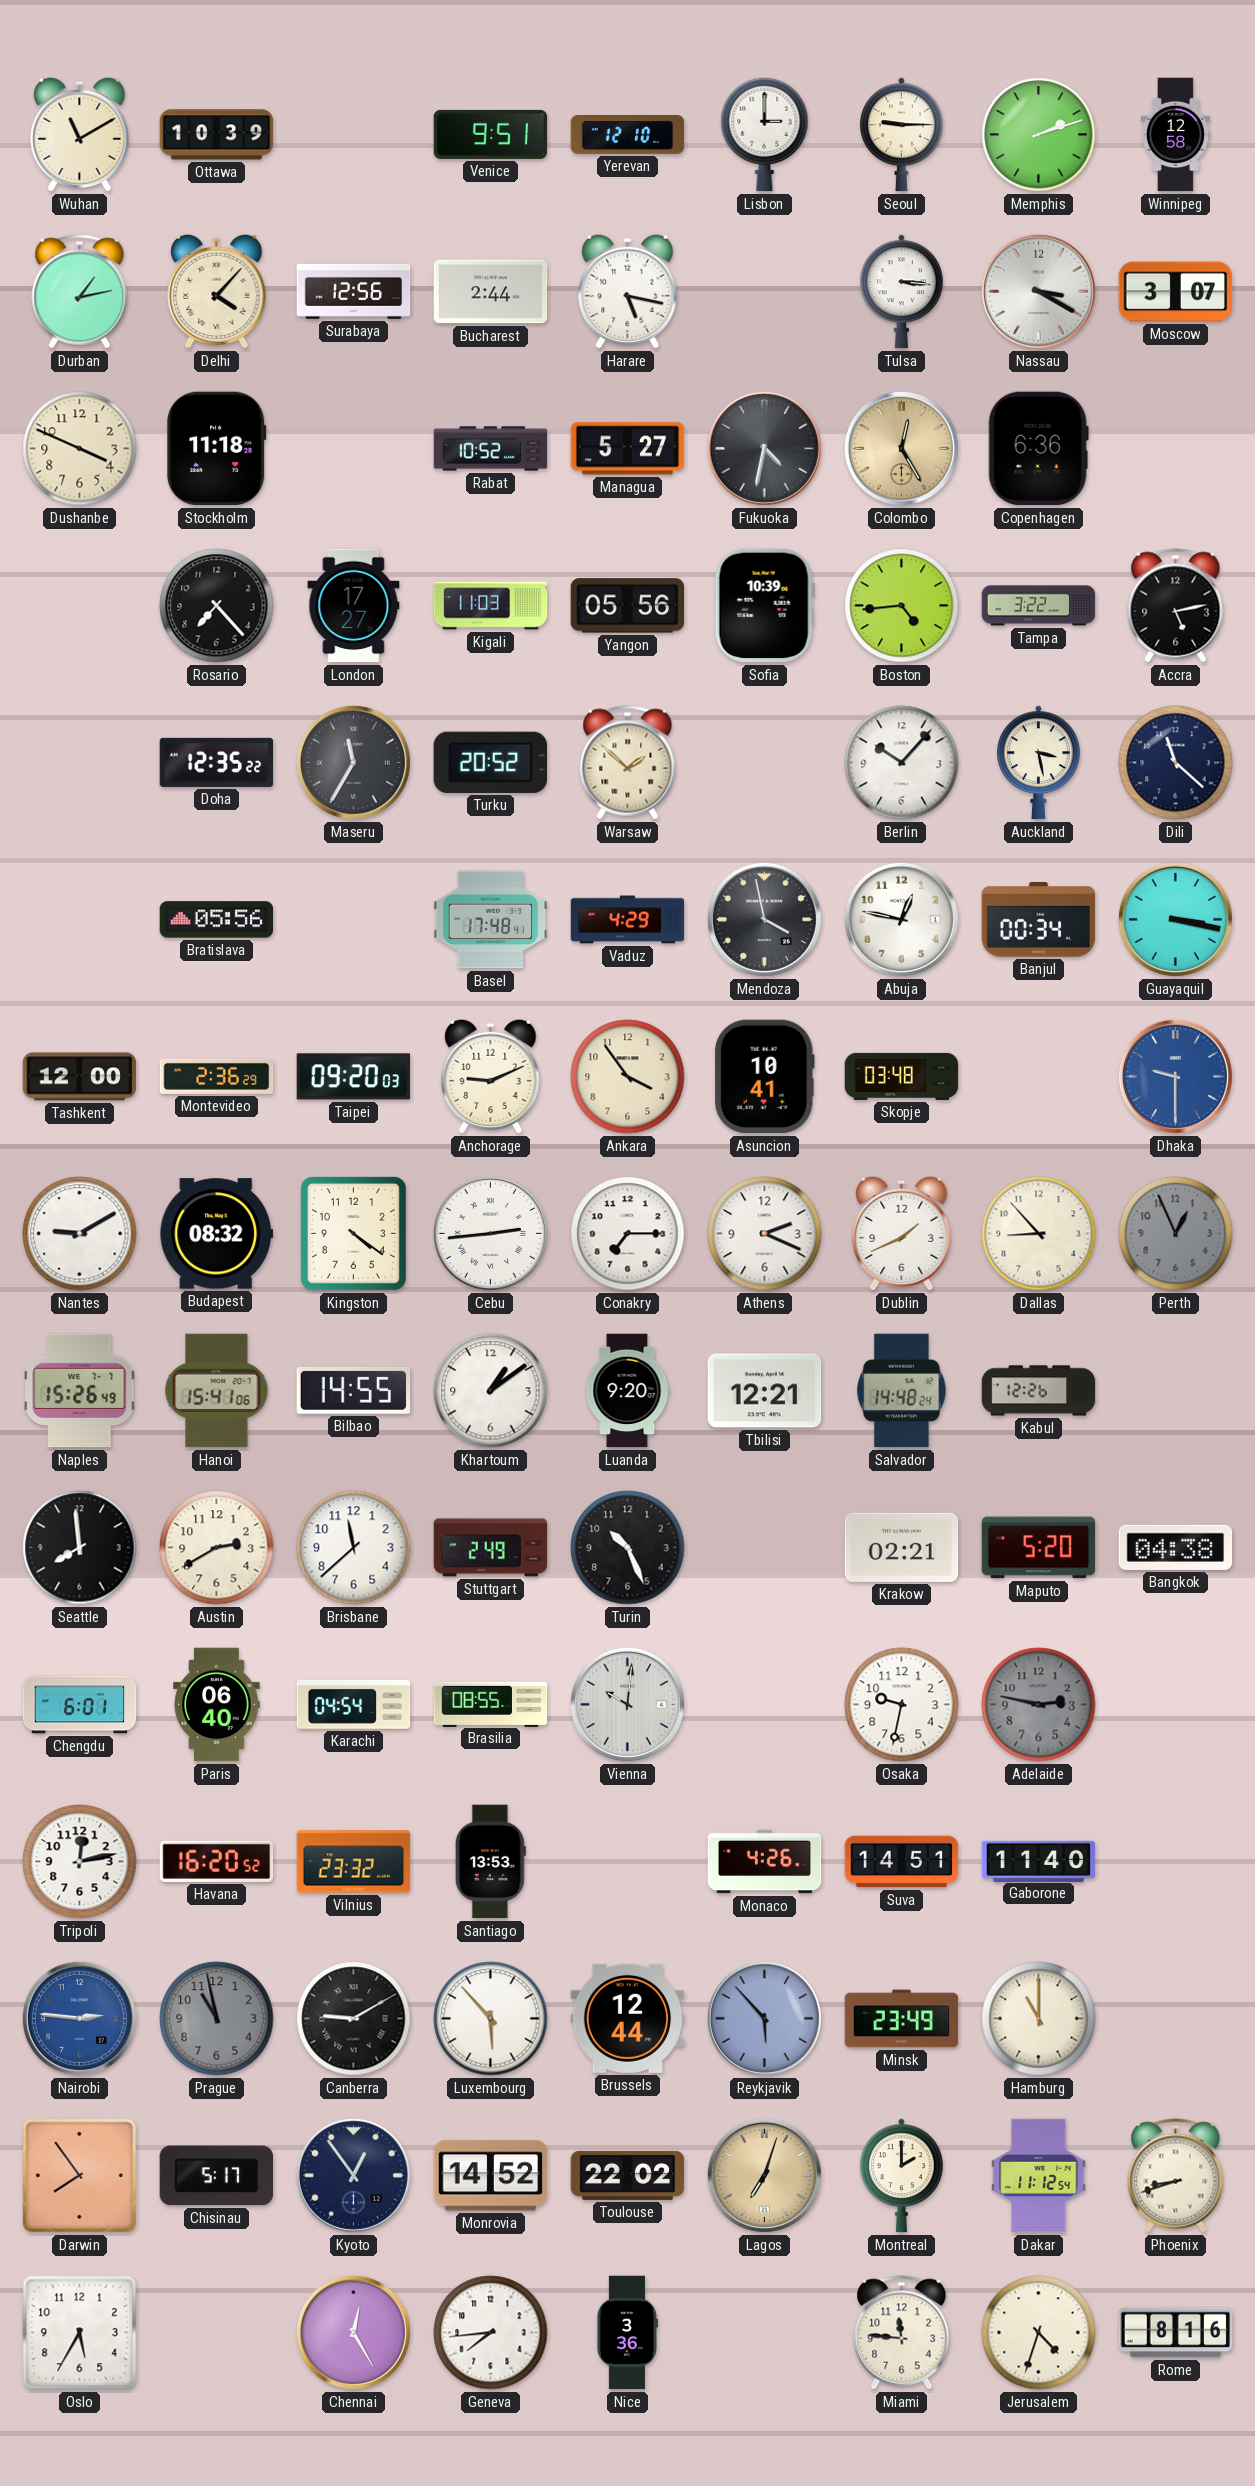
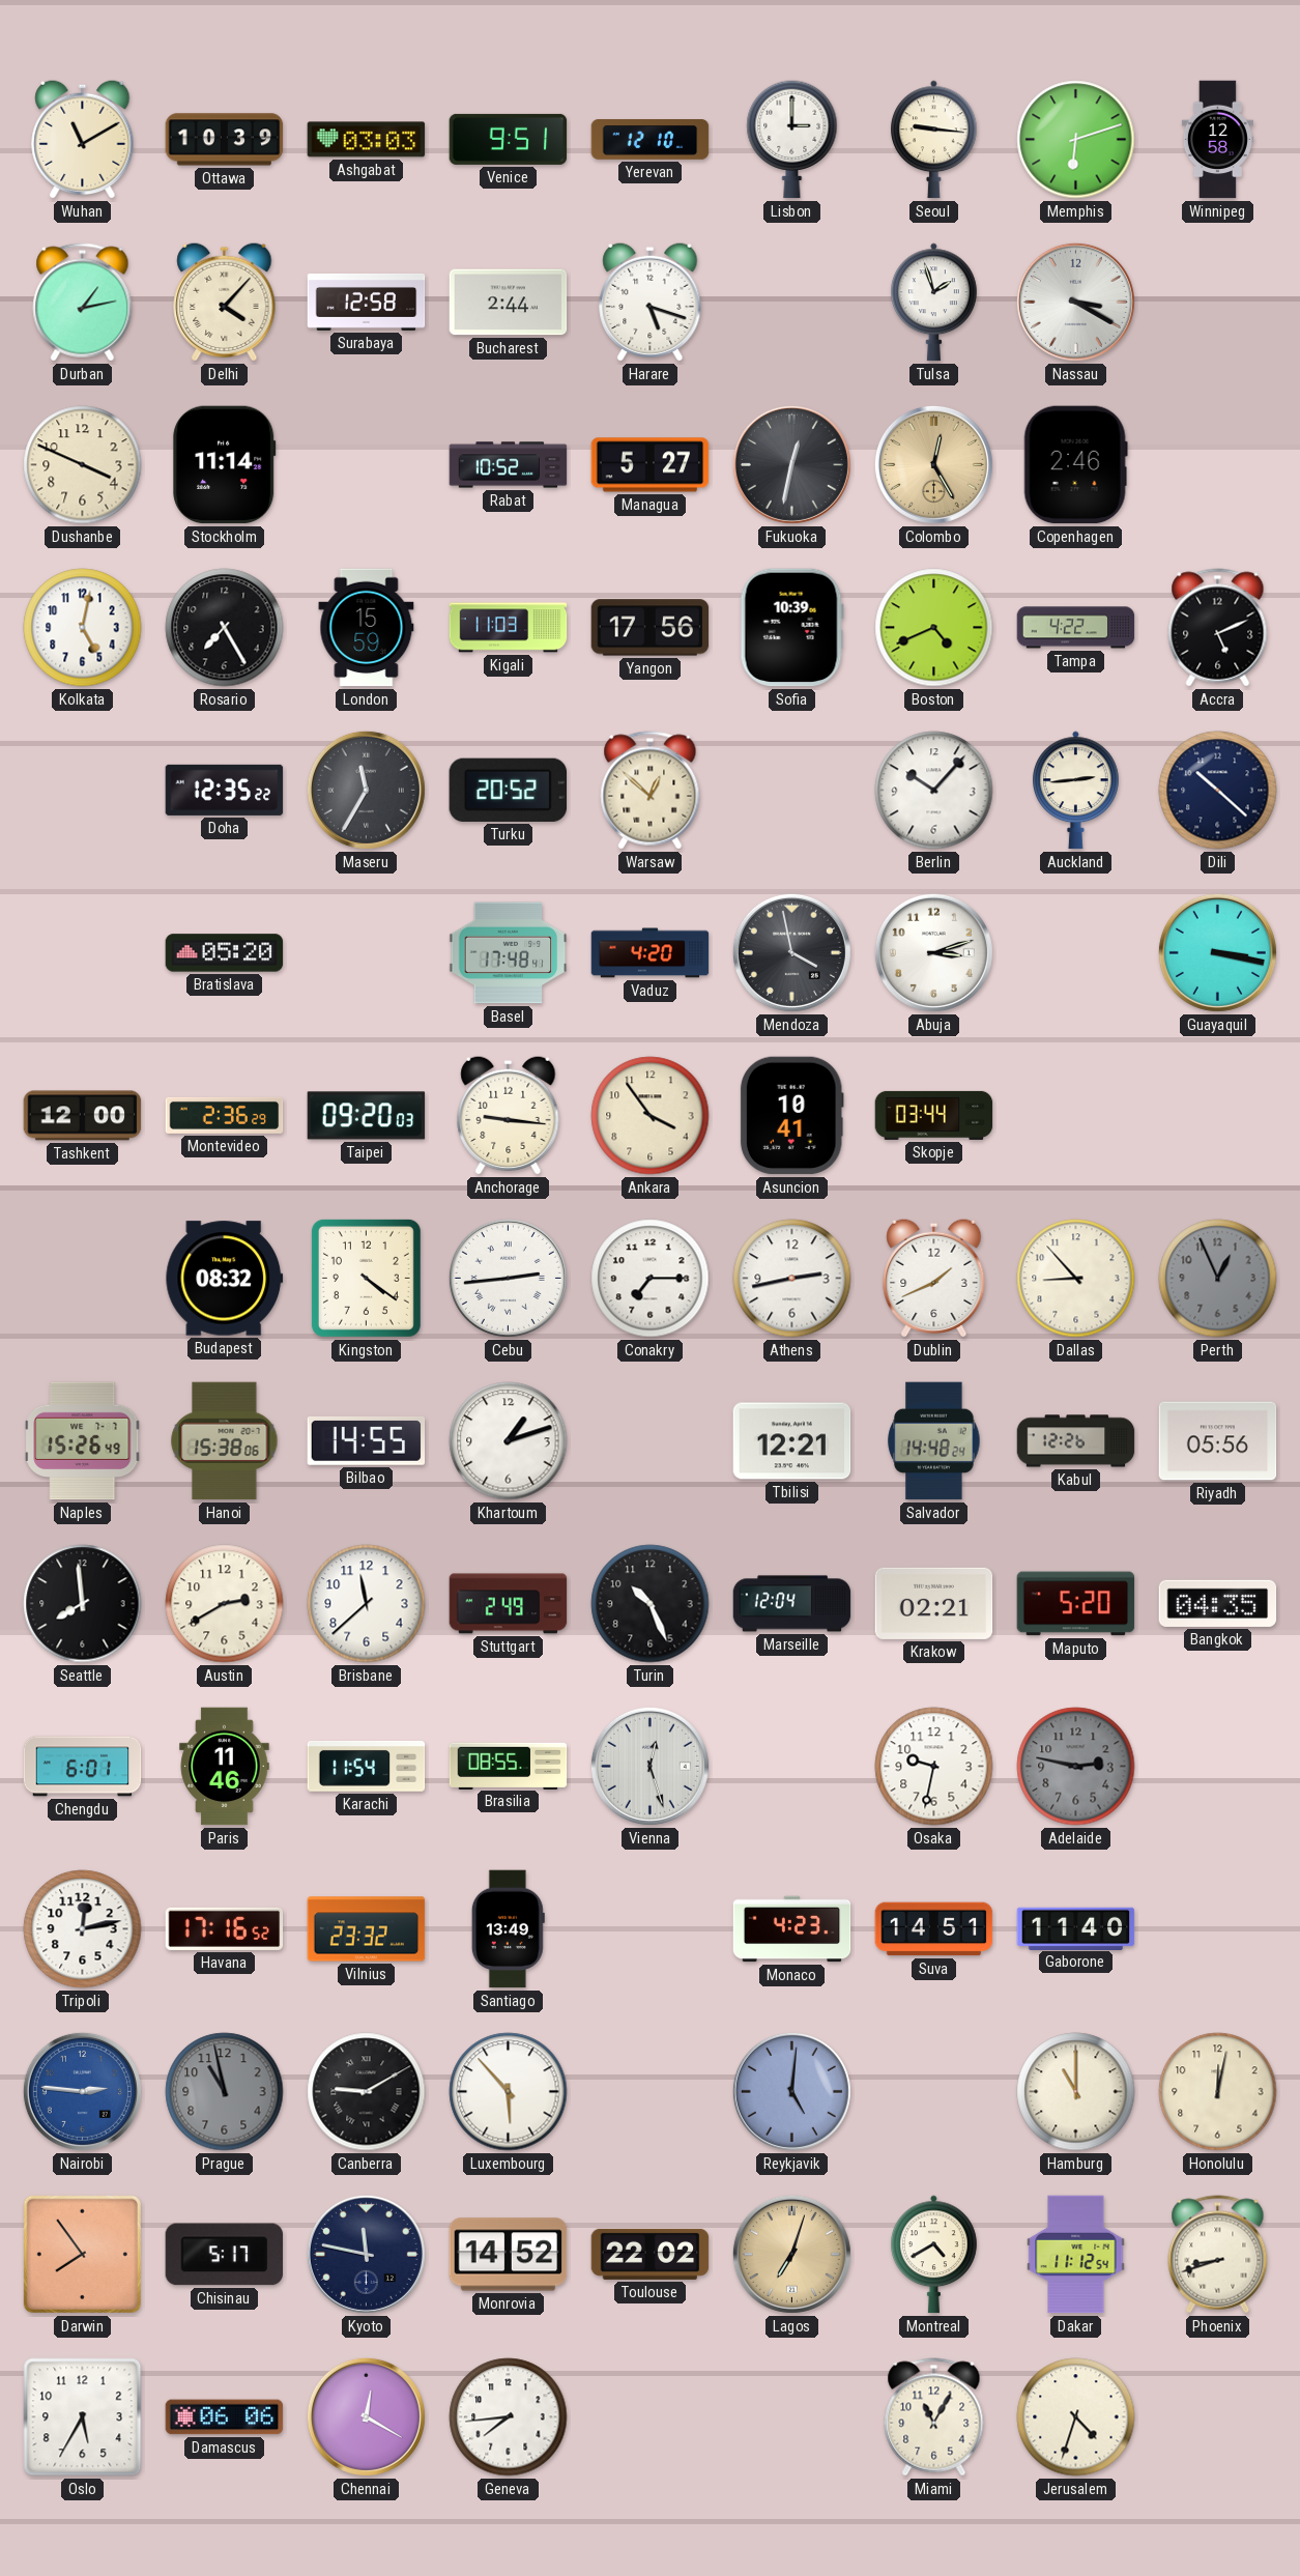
Ashgabat: none -> 03:03 (367, 140)
Seoul: 9:15 -> 9:16 (934, 140)
Memphis: 2:12 -> 6:12 (1076, 140)
Surabaya: 12:56 -> 12:58 (367, 303)
Harare: 5:17 -> 5:18 (651, 302)
Tulsa: 3:16 -> 1:57 (934, 303)
Moscow: 3:07 -> none (1176, 292)
Stockholm: 11:18 -> 11:14 (225, 465)
Fukuoka: 4:32 -> 12:32 (791, 464)
Copenhagen: 6:36 -> 2:46 (1075, 465)
Kolkata: none -> 5:02 (83, 628)
Rosario: 7:23 -> 7:25 (225, 628)
London: 17:27 -> 15:59 (367, 628)
Yangon: 05:56 -> 17:56 (651, 628)
Boston: 4:44 -> 4:41 (934, 628)
Tampa: 3:22 -> 4:22 (1076, 628)
Accra: 5:13 -> 5:11 (1218, 628)
Warsaw: 1:52 -> 12:52 (651, 791)
Auckland: 3:28 -> 2:44 (1076, 791)
Dili: 11:22 -> 10:22 (1218, 791)
Bratislava: 05:56 -> 05:20 (225, 953)
Vaduz: 4:29 -> 4:20 (651, 953)
Abuja: 12:47 -> 3:12 (933, 952)
Banjul: 00:34 -> none (1039, 920)
Anchorage: 9:11 -> 9:16 (509, 1115)
Skopje: 03:48 -> 03:44 (934, 1115)
Dhaka: 9:30 -> none (1175, 1076)
Nantes: 9:10 -> none (80, 1234)
Athens: 2:19 -> 2:43 (792, 1279)
Hanoi: 15:41 -> 15:38 (225, 1441)
Khartoum: 1:09 -> 1:12 (509, 1441)
Luanda: 9:20 -> none (627, 1391)
Riyadh: none -> 05:56 (1218, 1441)
Marseille: none -> 12:04 (792, 1604)
Bangkok: 04:38 -> 04:35 (1218, 1603)
Paris: 06:40 -> 11:46 (225, 1767)
Karachi: 04:54 -> 11:54 (367, 1767)
Vienna: 10:01 -> 12:27 (649, 1766)
Havana: 16:20 -> 17:16 (225, 1928)
Santiago: 13:53 -> 13:49 (508, 1929)
Monaco: 4:26 -> 4:23 (792, 1929)
Brussels: 12:44 -> none (628, 2018)
Reykjavik: 5:53 -> 5:01 (791, 2091)
Minsk: 23:49 -> none (902, 2019)
Honolulu: none -> 12:02 (1218, 2092)
Kyoto: 12:54 -> 11:47 (366, 2254)
Montreal: 2:00 -> 4:40 (934, 2255)
Damascus: none -> 06:06 (225, 2417)
Chennai: 12:25 -> 12:20 (366, 2416)
Nice: 3:36 -> none (627, 2333)
Miami: 11:46 -> 11:05 (934, 2417)
Rome: 8:16 -> none (1176, 2333)
